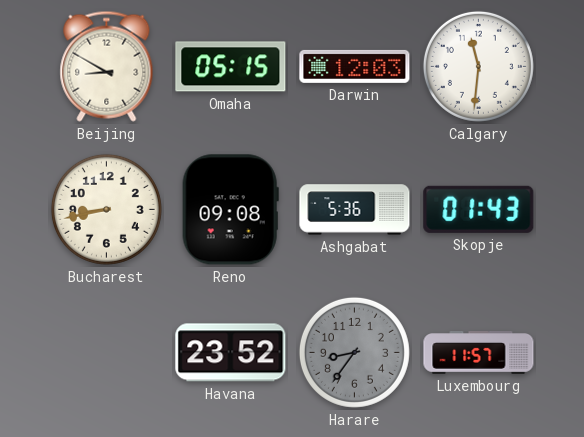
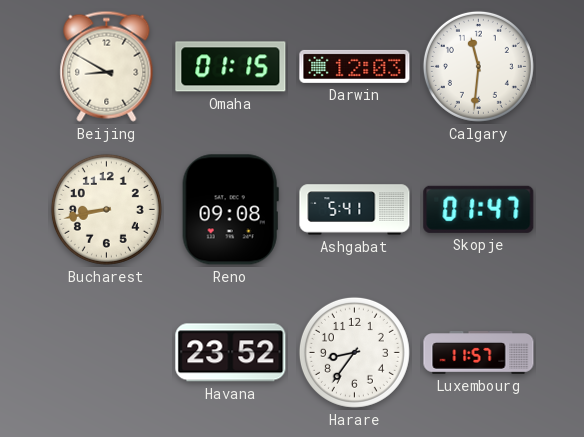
Omaha: 05:15 -> 01:15 (231, 67)
Ashgabat: 5:36 -> 5:41 (355, 210)
Skopje: 01:43 -> 01:47 (479, 209)
Harare dial: grey -> white (354, 352)
